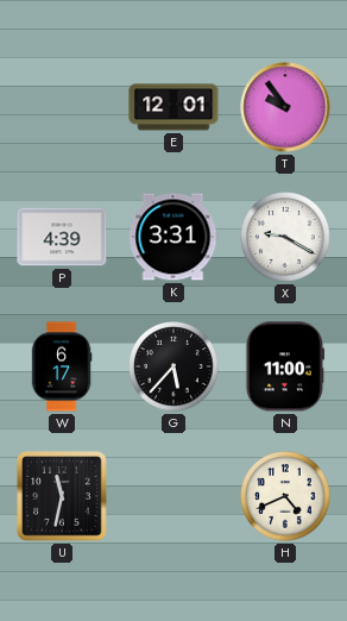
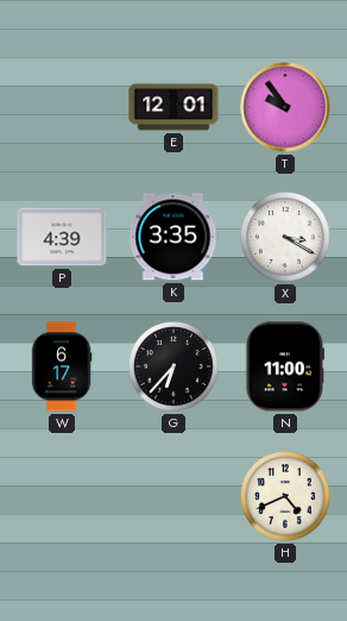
K: 3:31 -> 3:35 (173, 237)
X: 9:20 -> 3:20 (285, 237)
G: 5:37 -> 6:37 (173, 366)
U: 11:32 -> none (62, 496)
